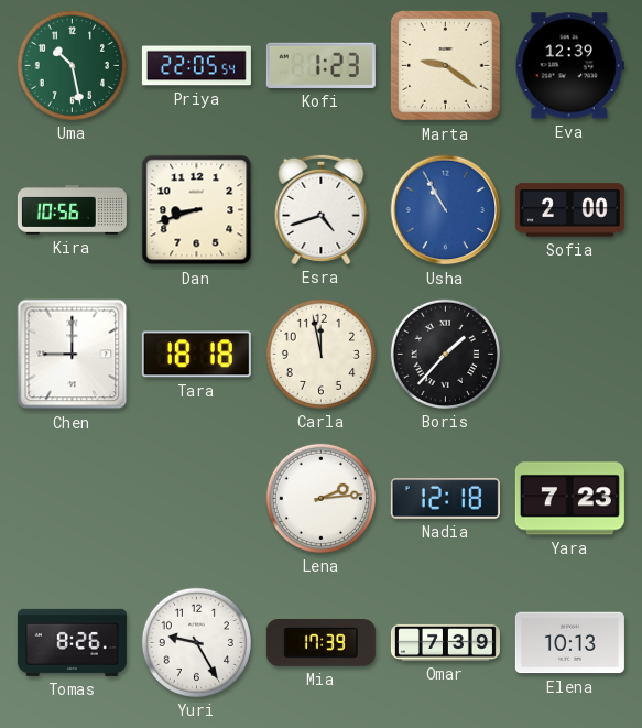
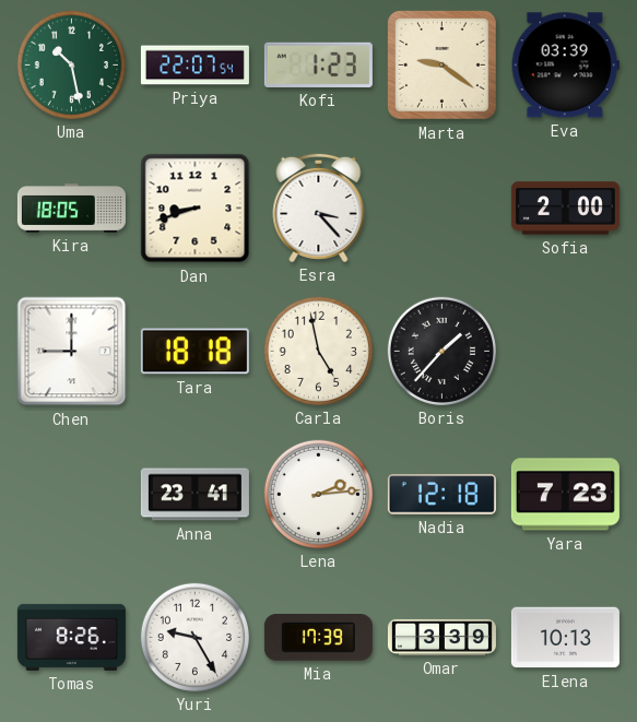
Priya: 22:05 -> 22:07 (194, 66)
Eva: 12:39 -> 03:39 (565, 66)
Kira: 10:56 -> 18:05 (71, 209)
Esra: 4:42 -> 3:23 (319, 208)
Usha: 10:55 -> none (446, 210)
Carla: 11:58 -> 4:58 (318, 351)
Anna: none -> 23:41 (194, 495)
Omar: 7:39 -> 3:39 (441, 637)
